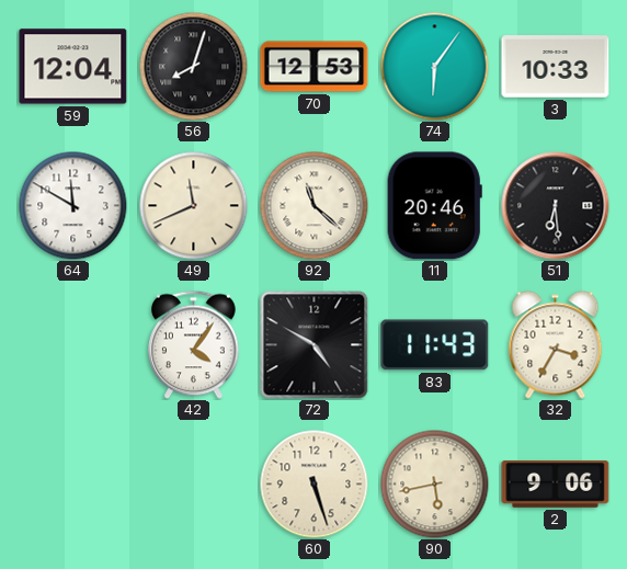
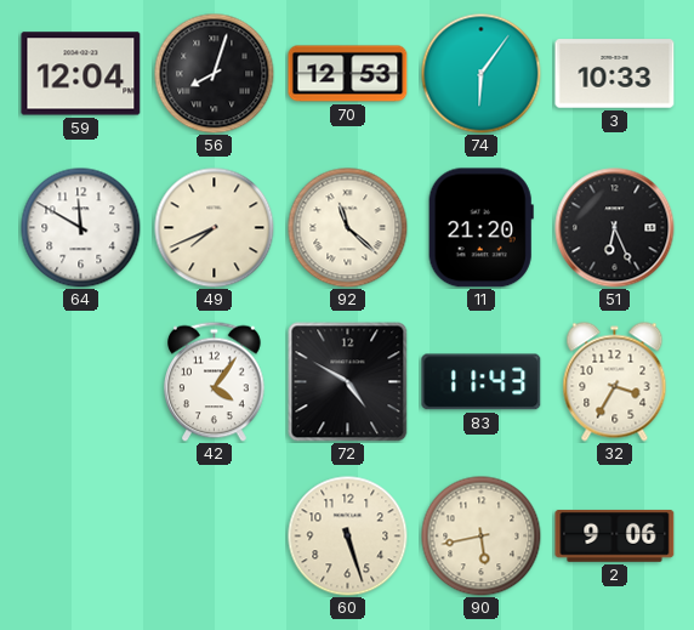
49: 11:41 -> 7:41 (215, 228)
11: 20:46 -> 21:20 (480, 228)
51: 6:29 -> 6:26 (615, 228)
